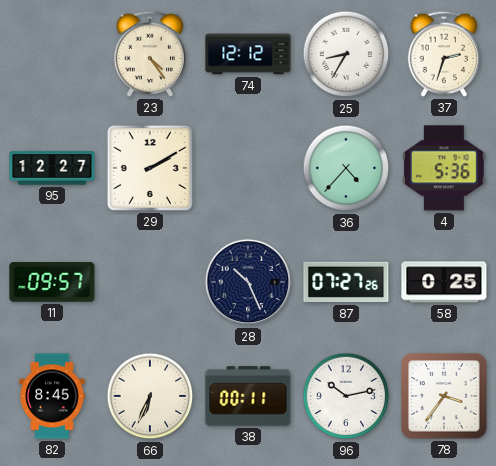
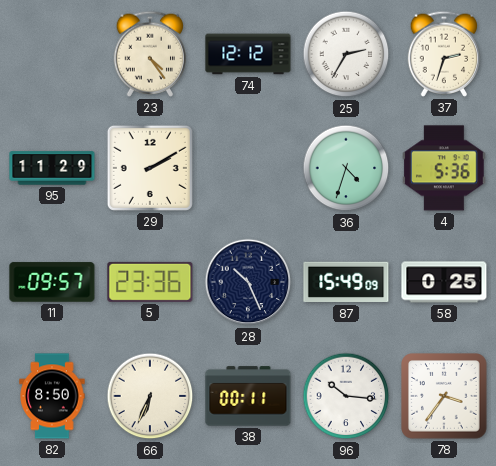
25: 8:35 -> 2:35 (346, 54)
95: 12:27 -> 11:29 (52, 168)
36: 4:37 -> 4:33 (346, 168)
5: none -> 23:36 (150, 282)
87: 07:27 -> 15:49 (346, 282)
82: 8:45 -> 8:50 (52, 396)
96: 10:13 -> 10:16 (346, 396)
